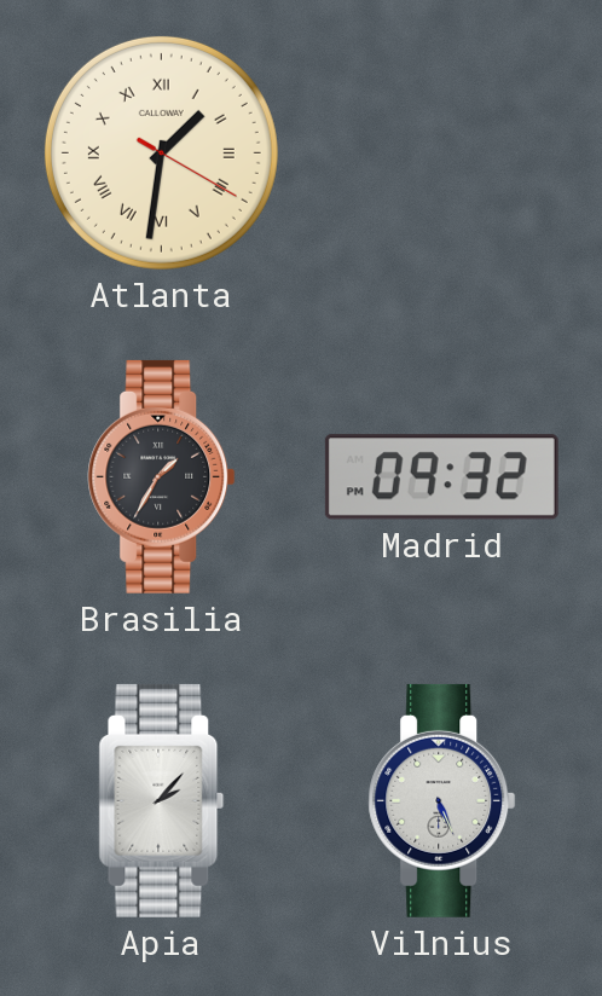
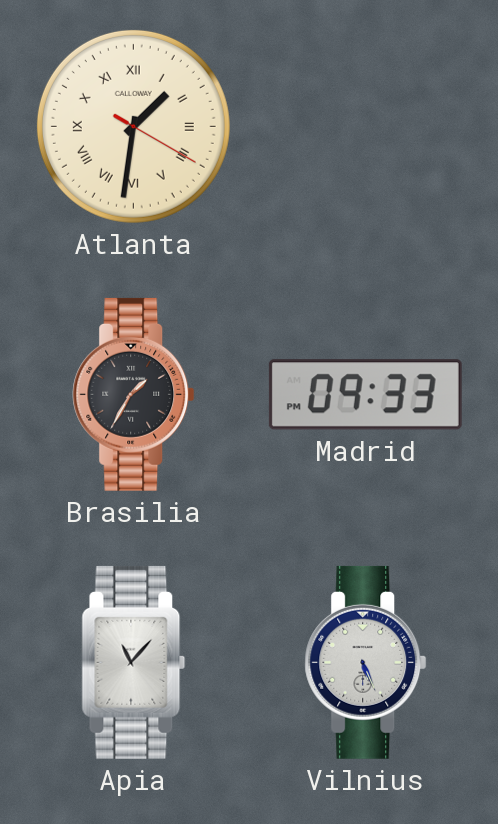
Madrid: 09:32 -> 09:33 (365, 395)
Apia: 2:07 -> 11:07 (134, 662)
